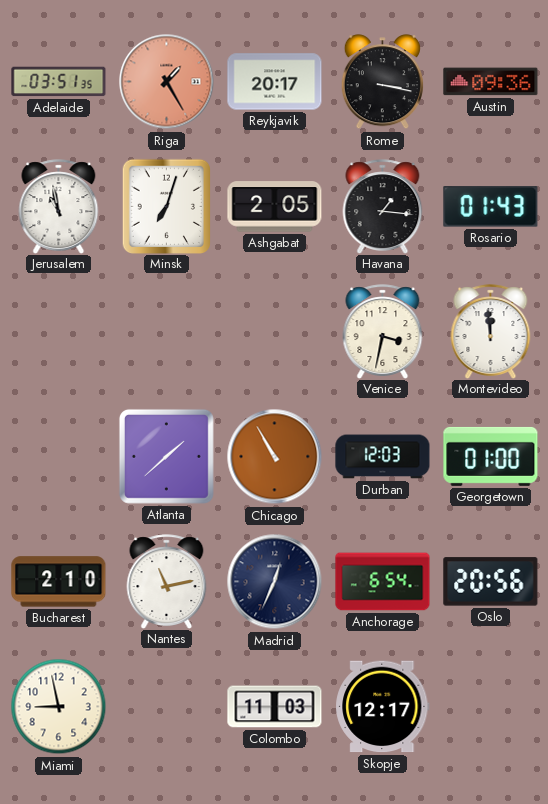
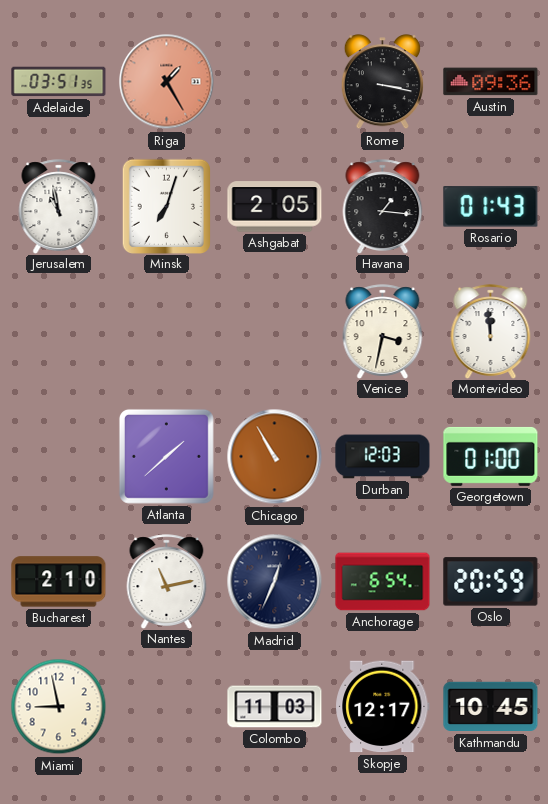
Reykjavik: 20:17 -> none (275, 82)
Oslo: 20:56 -> 20:59 (491, 582)
Kathmandu: none -> 10:45 (491, 707)
